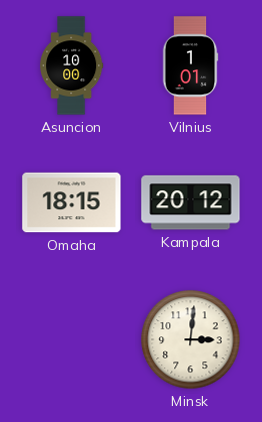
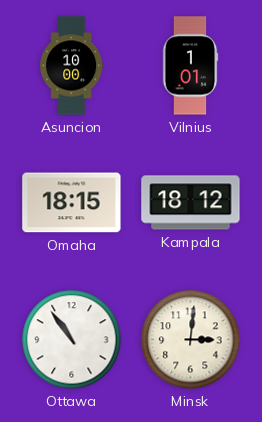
Kampala: 20:12 -> 18:12 (191, 203)
Ottawa: none -> 10:54 (72, 340)
